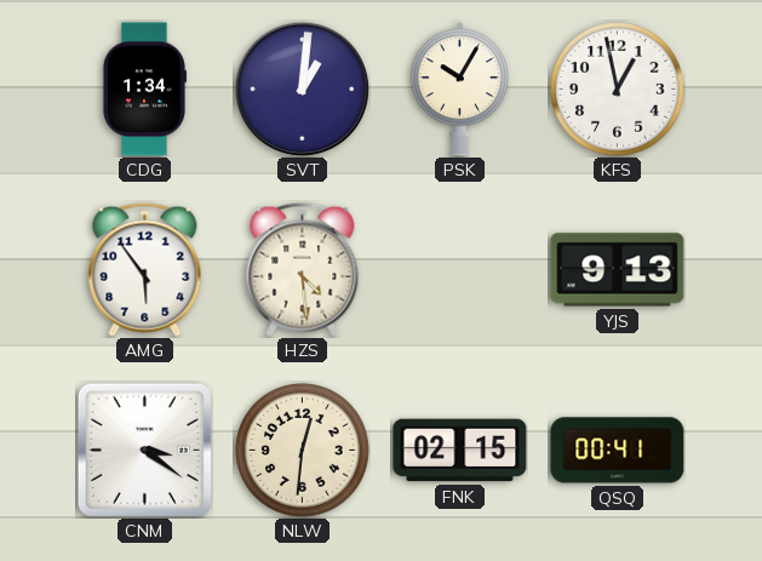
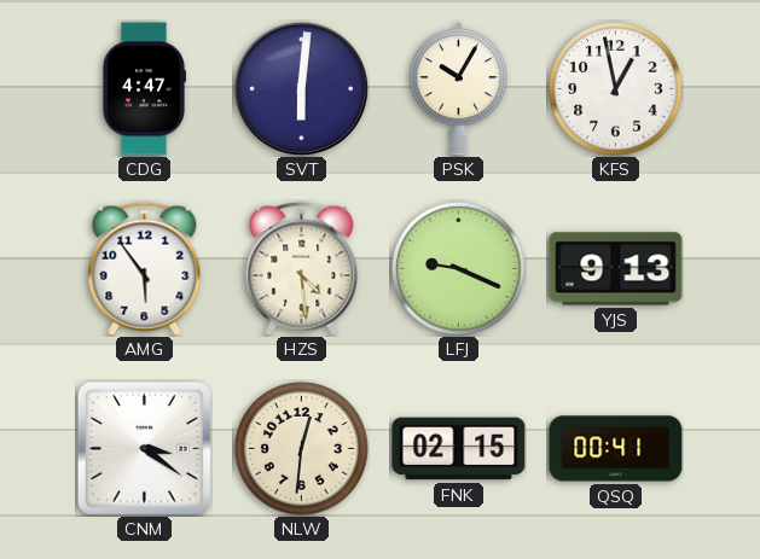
CDG: 1:34 -> 4:47 (144, 89)
SVT: 1:01 -> 6:01 (301, 88)
LFJ: none -> 9:19 (459, 269)
